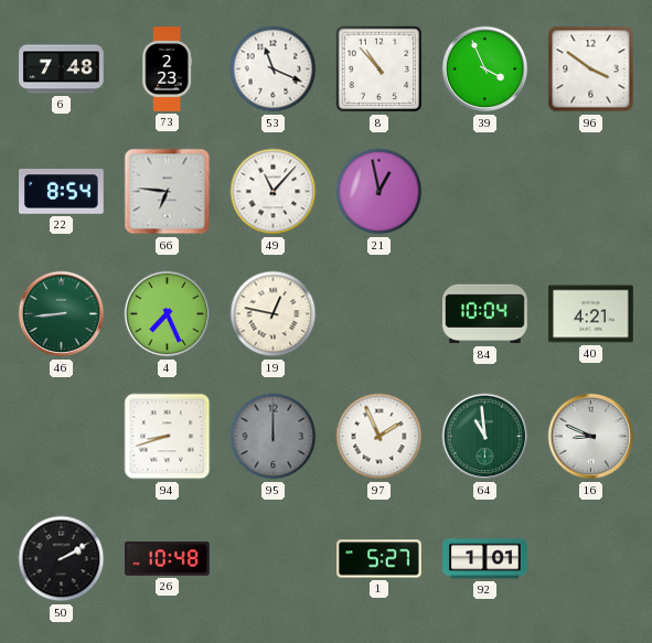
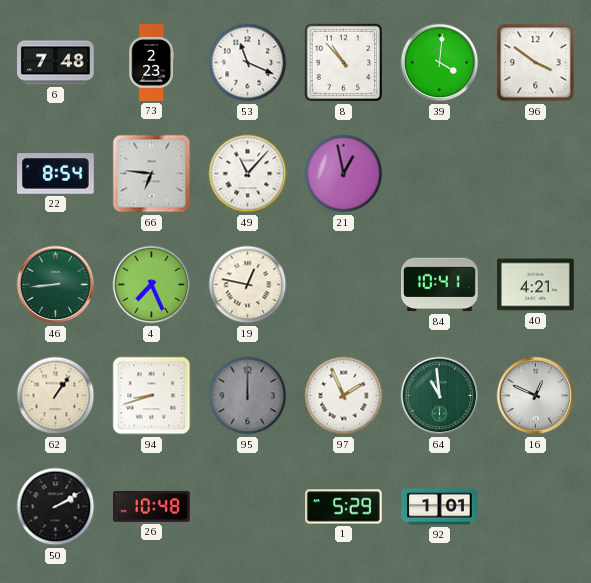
39: 3:56 -> 4:01 (440, 63)
84: 10:04 -> 10:41 (440, 285)
62: none -> 1:06 (56, 396)
16: 8:49 -> 12:49 (536, 396)
1: 5:27 -> 5:29 (344, 507)
